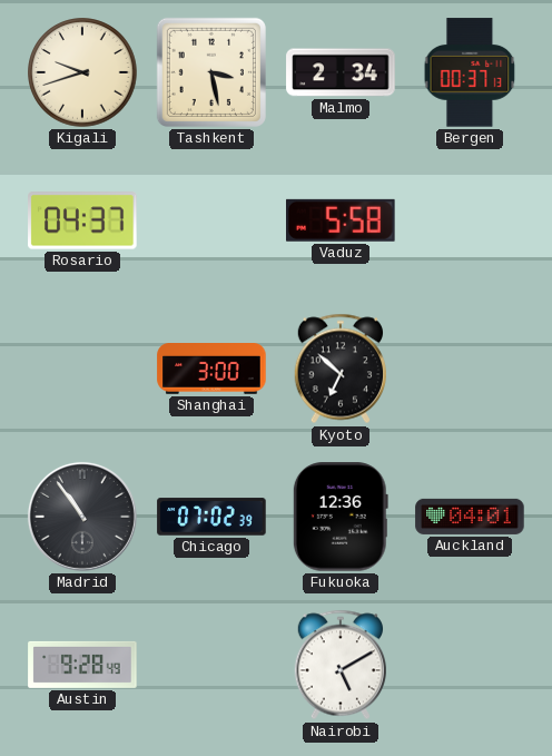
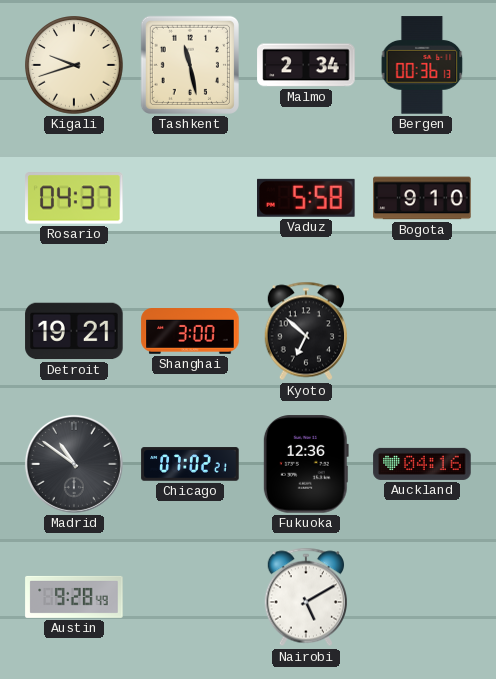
Tashkent: 3:28 -> 11:28 (190, 65)
Bergen: 00:37 -> 00:36 (422, 65)
Bogota: none -> 9:10 (422, 198)
Detroit: none -> 19:21 (74, 331)
Madrid: 10:54 -> 10:51 (74, 464)
Chicago: 07:02:39 -> 07:02:21 (190, 464)
Auckland: 04:01 -> 04:16 (422, 464)
